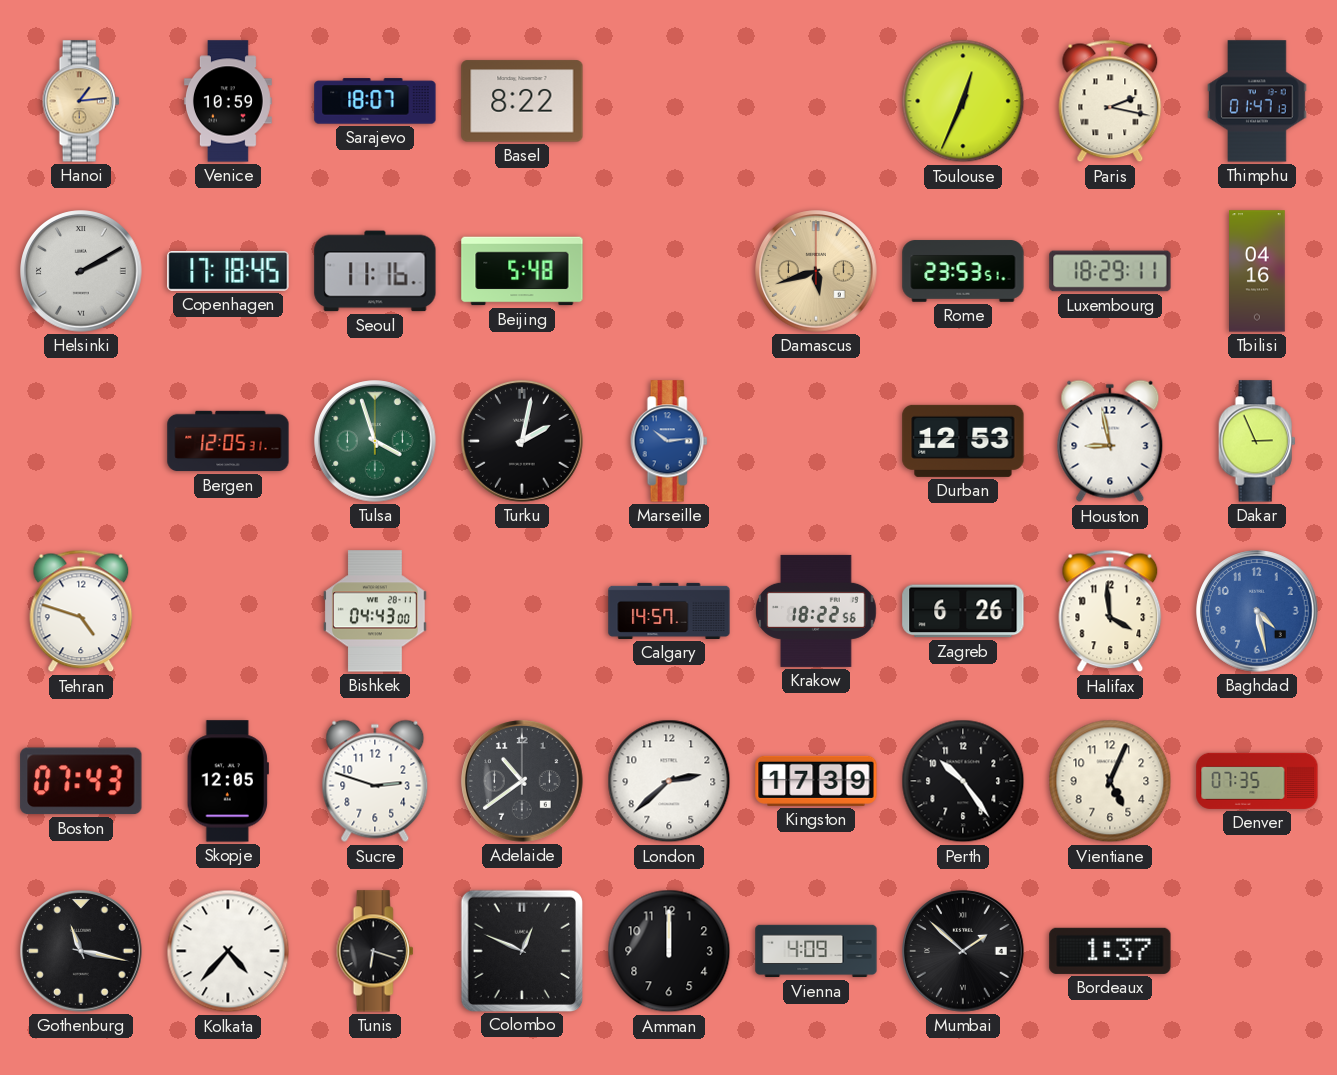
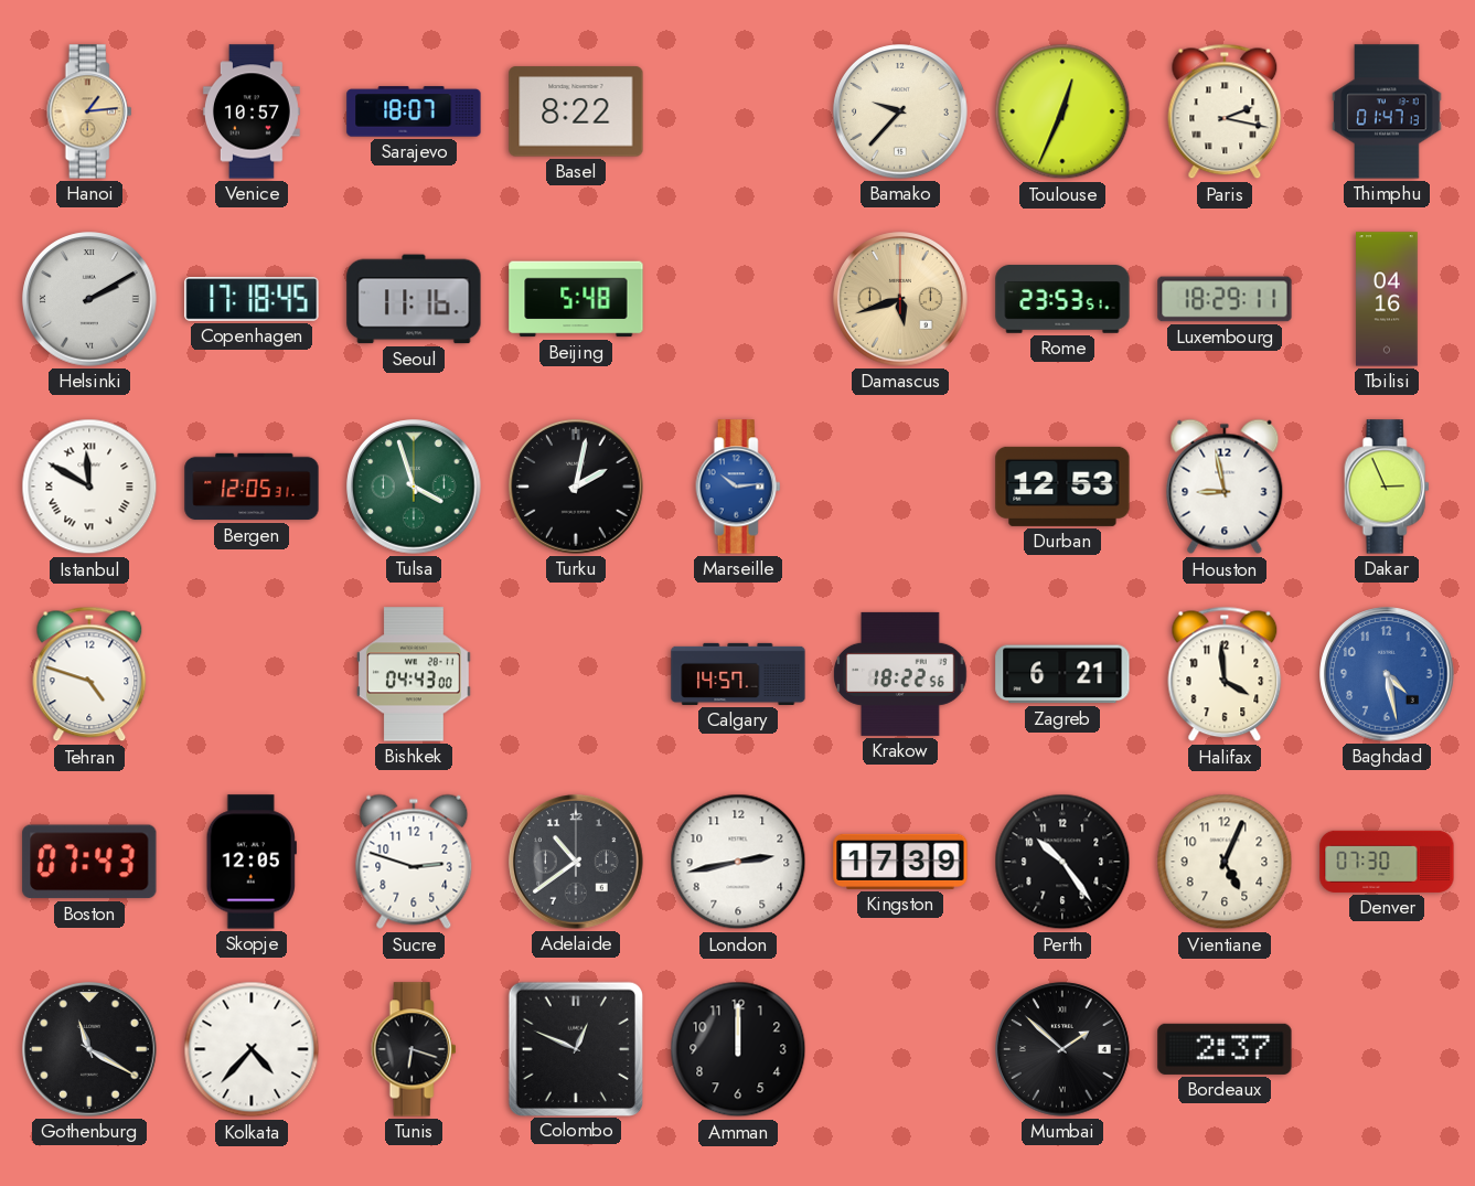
Venice: 10:59 -> 10:57 (252, 111)
Bamako: none -> 9:37 (900, 111)
Istanbul: none -> 11:50 (89, 487)
Zagreb: 6:26 -> 6:21 (1062, 674)
London: 2:38 -> 2:43 (738, 862)
Denver: 07:35 -> 07:30 (1387, 862)
Gothenburg: 11:17 -> 11:20 (89, 1049)
Vienna: 4:09 -> none (816, 951)
Bordeaux: 1:37 -> 2:37 (1225, 1049)
